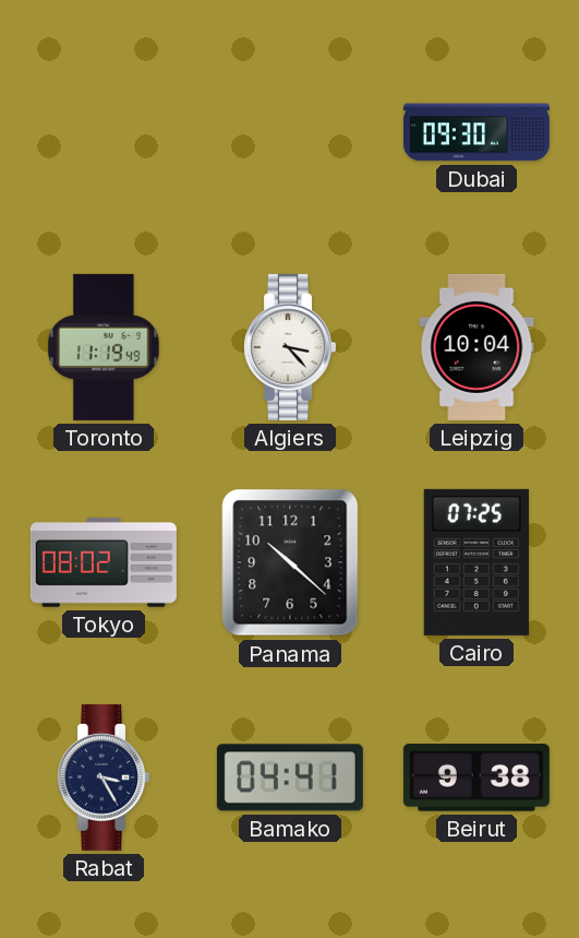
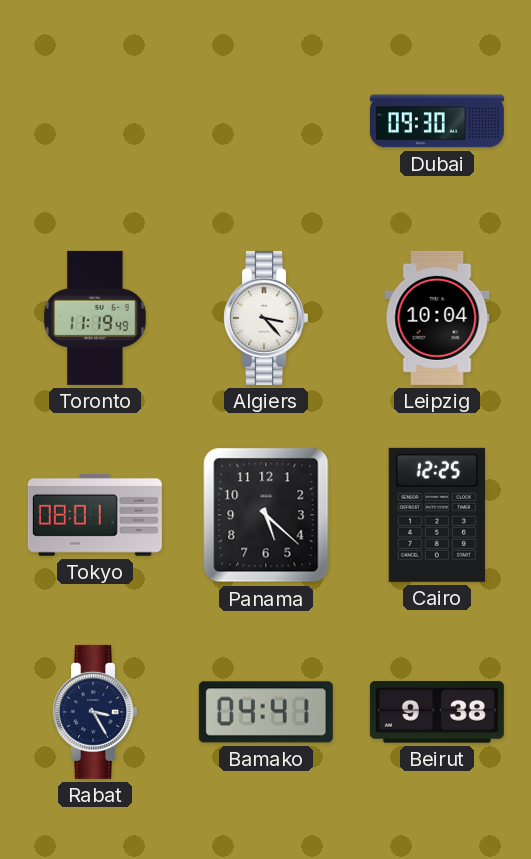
Tokyo: 08:02 -> 08:01 (95, 515)
Panama: 10:22 -> 5:22 (266, 515)
Cairo: 07:25 -> 12:25 (437, 515)
